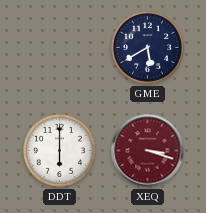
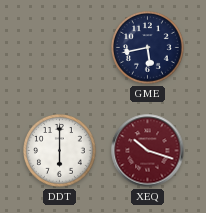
GME: 5:40 -> 5:43 (148, 48)
XEQ: 3:18 -> 10:18 (148, 151)
